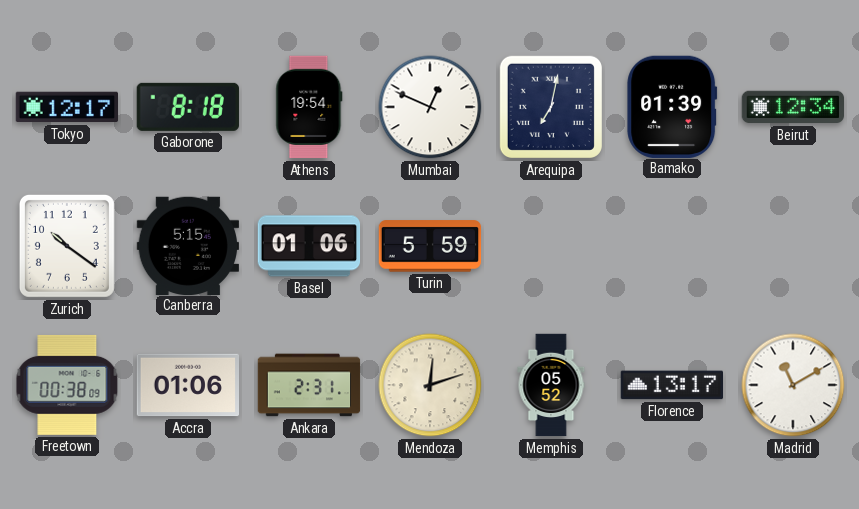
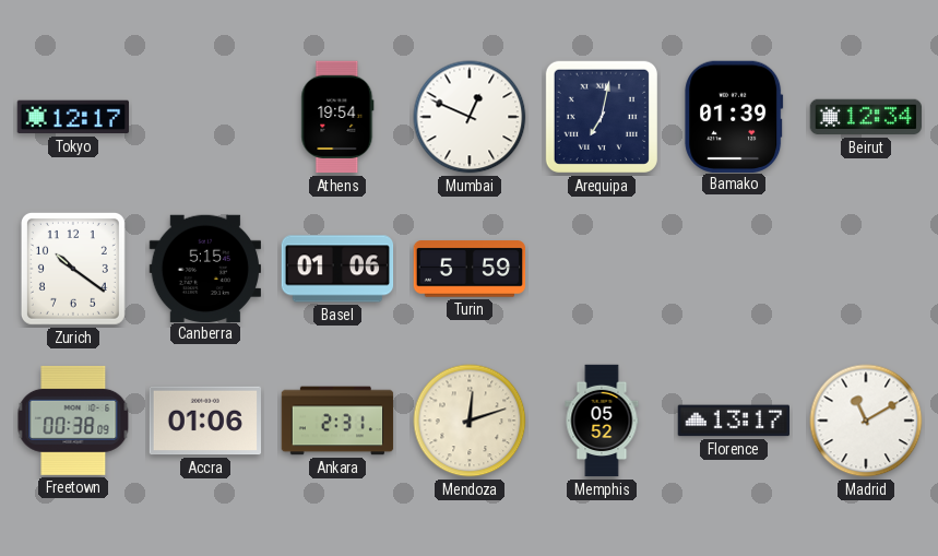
Gaborone: 8:18 -> none (188, 107)
